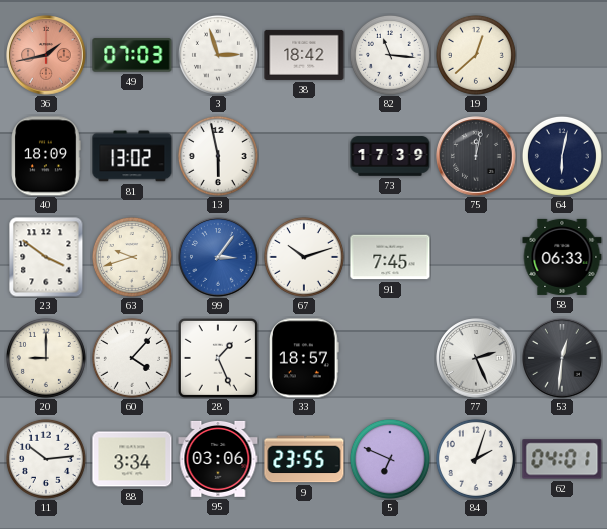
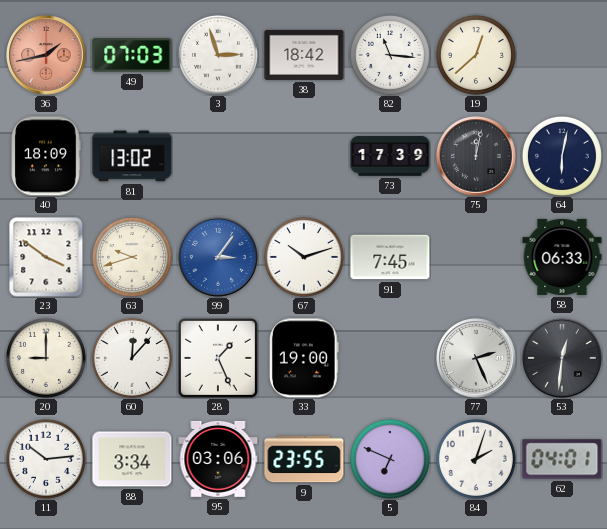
13: 5:58 -> none (218, 156)
60: 4:07 -> 12:07 (132, 358)
33: 18:57 -> 19:00 (305, 358)
